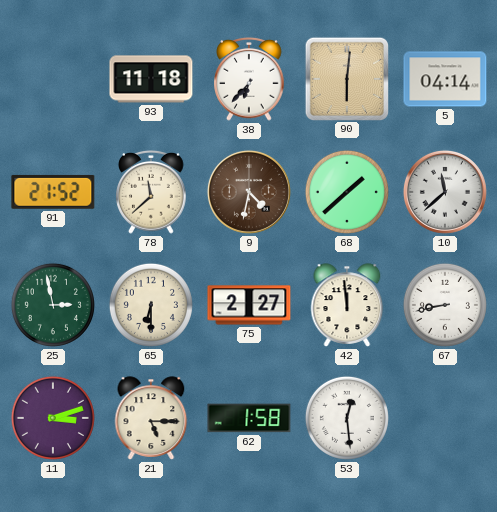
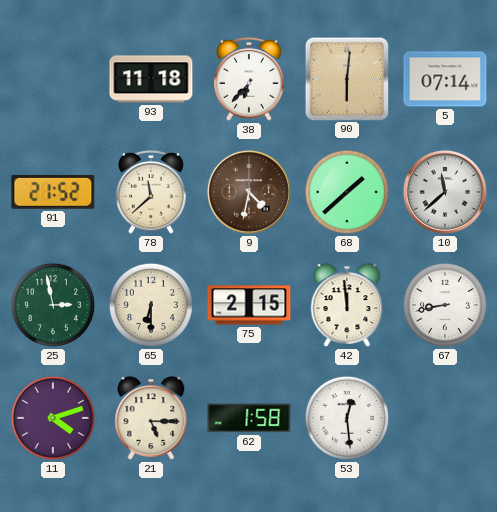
5: 04:14 -> 07:14 (445, 79)
75: 2:27 -> 2:15 (249, 305)
11: 3:12 -> 4:12 (53, 418)
